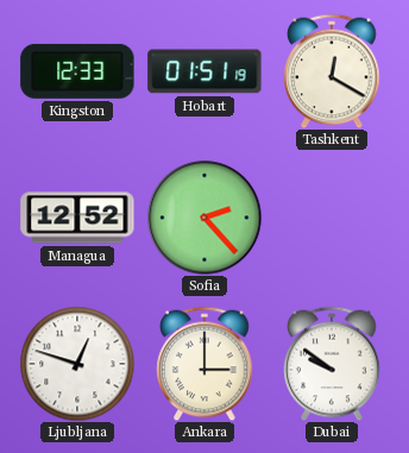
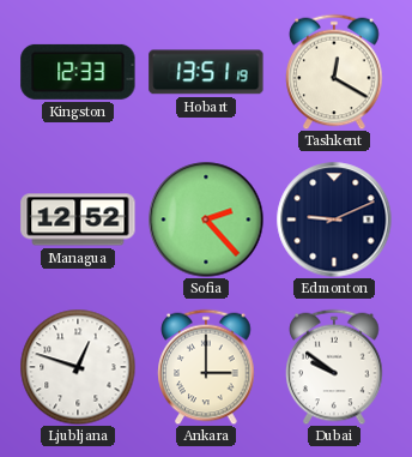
Hobart: 01:51 -> 13:51 (206, 72)
Edmonton: none -> 9:11 (334, 220)
